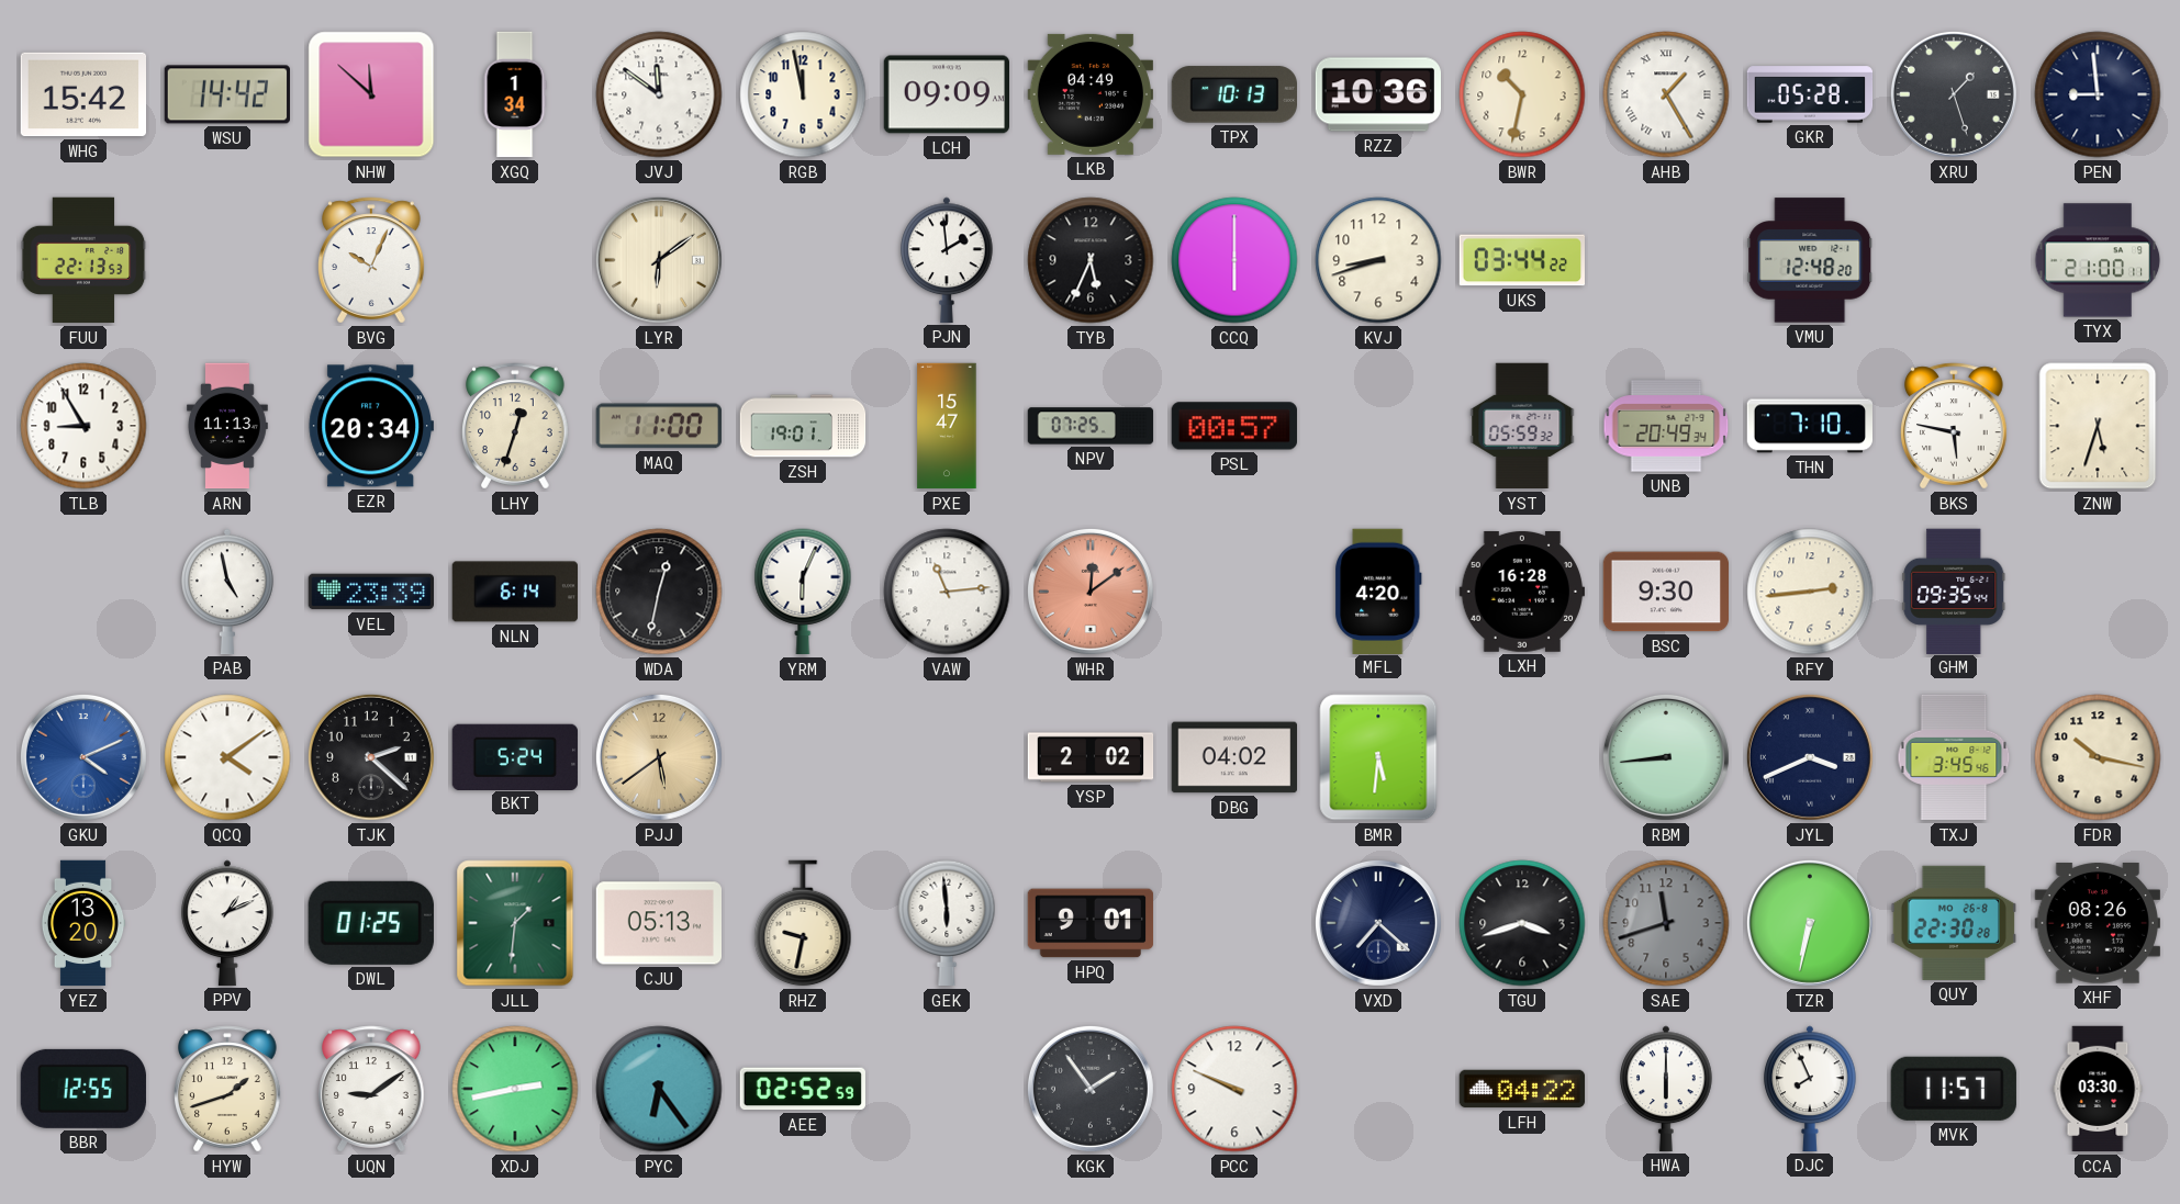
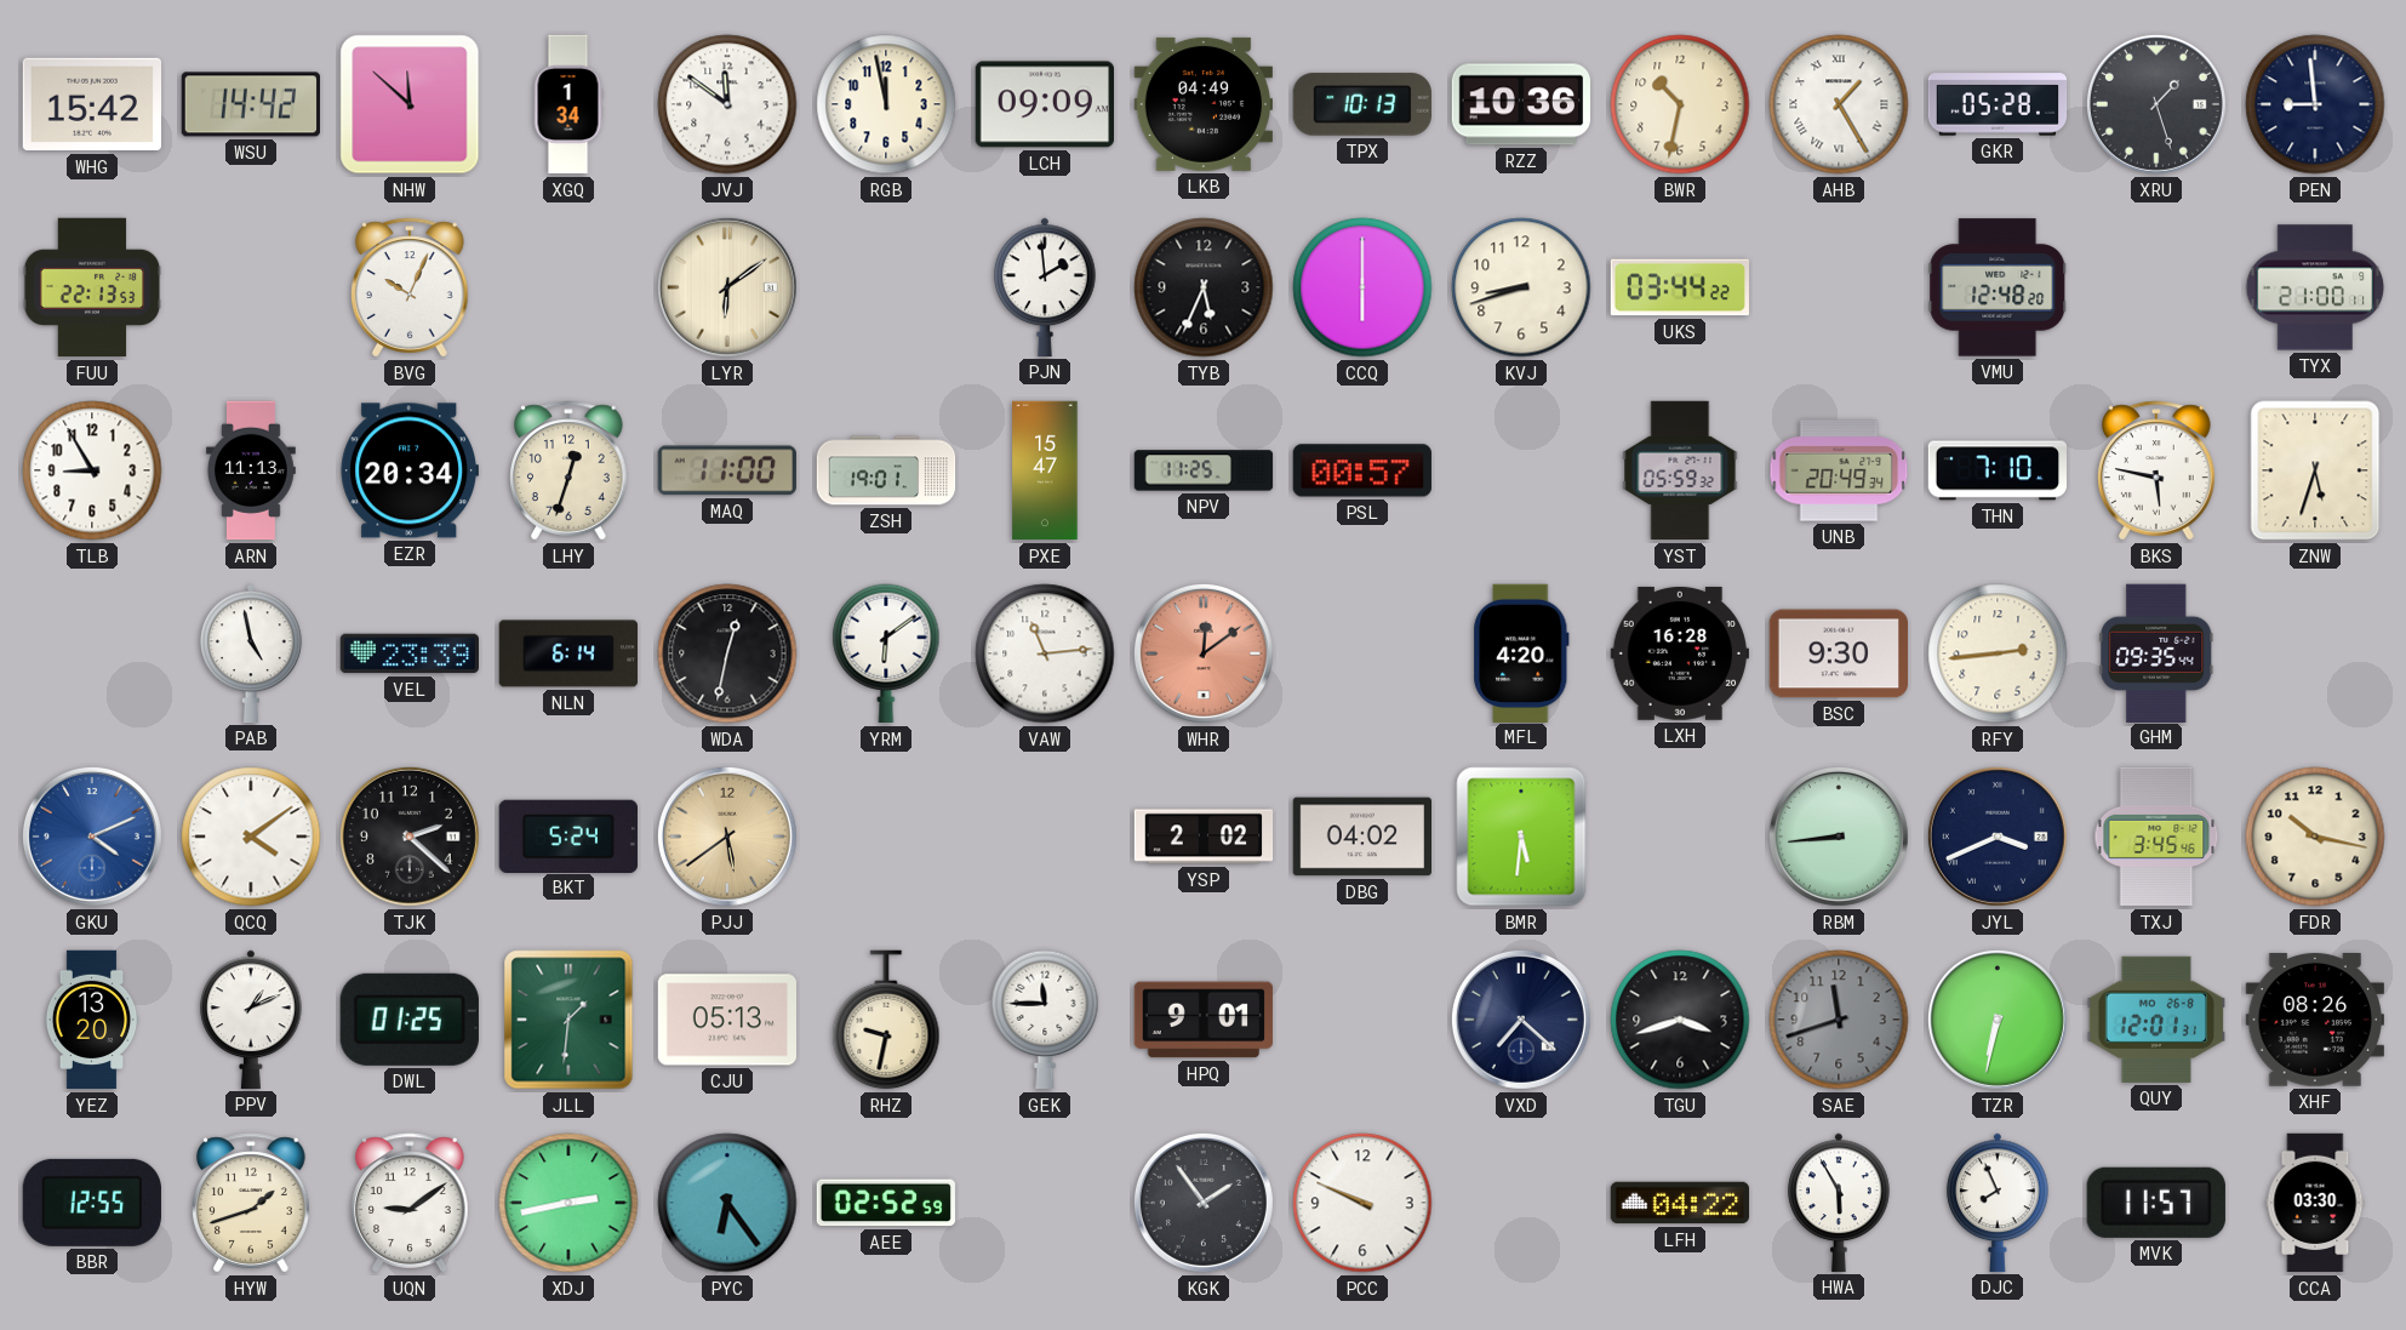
NPV: 07:25 -> 11:25 (1204, 470)
YRM: 6:04 -> 6:09 (886, 653)
GEK: 5:59 -> 11:45 (1045, 1020)
QUY: 22:30 -> 12:01 (2155, 1020)
HWA: 6:00 -> 5:55 (1839, 1203)
